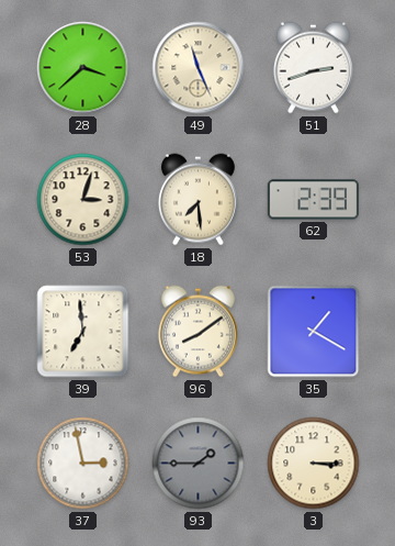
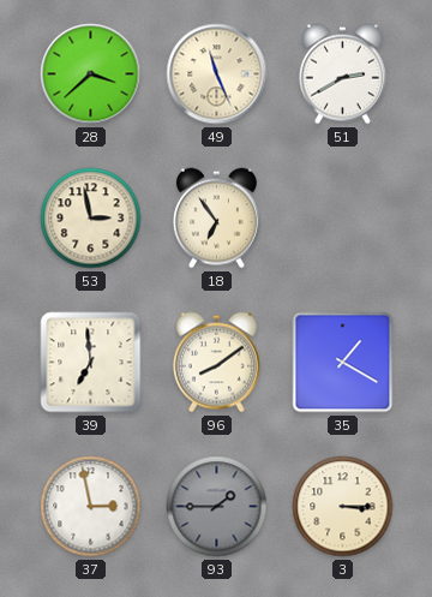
51: 2:42 -> 2:40 (342, 74)
53: 3:03 -> 2:58 (91, 219)
18: 7:29 -> 6:54 (216, 219)
62: 2:39 -> none (313, 200)
